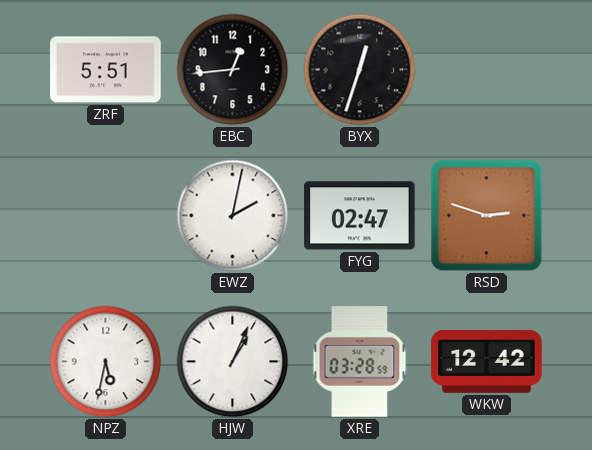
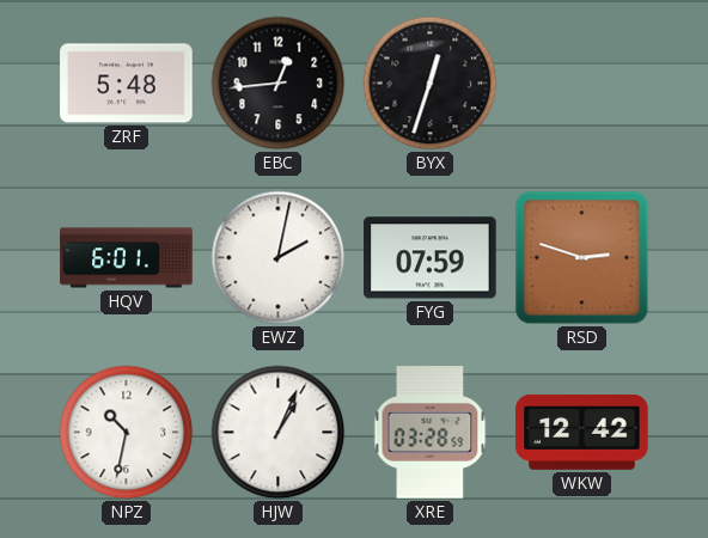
ZRF: 5:51 -> 5:48 (127, 84)
HQV: none -> 6:01 (127, 258)
FYG: 02:47 -> 07:59 (431, 258)
NPZ: 5:32 -> 10:32 (127, 433)
